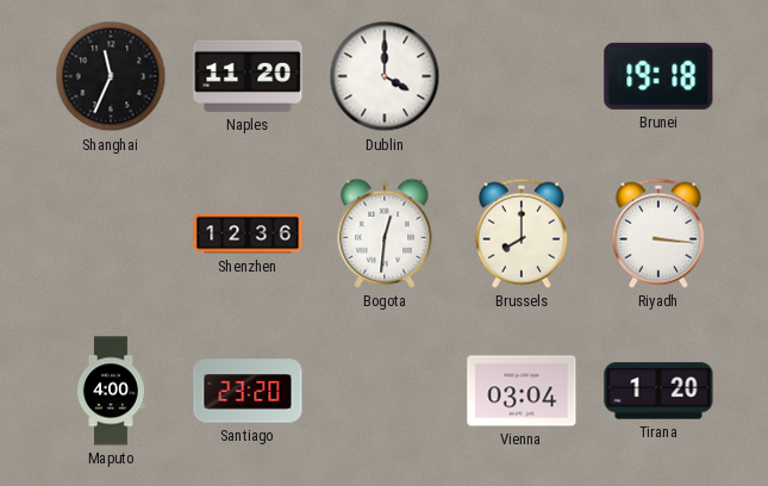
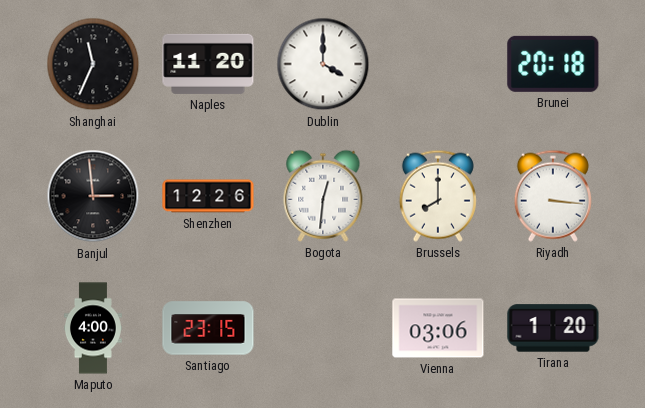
Brunei: 19:18 -> 20:18 (553, 64)
Banjul: none -> 2:59 (93, 196)
Shenzhen: 12:36 -> 12:26 (208, 196)
Santiago: 23:20 -> 23:15 (208, 328)
Vienna: 03:04 -> 03:06 (438, 328)
